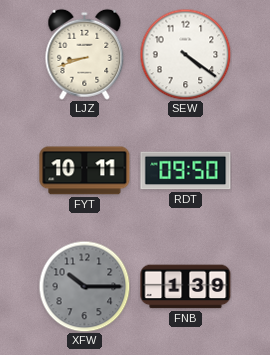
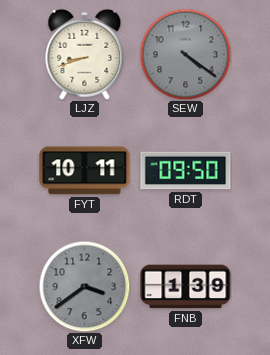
SEW dial: white -> grey (185, 54)
XFW: 10:15 -> 3:39 (84, 286)
